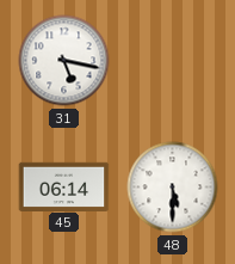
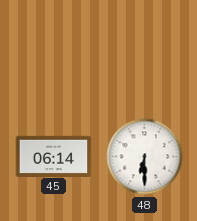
31: 5:17 -> none (64, 61)
48: 5:30 -> 6:30 (145, 157)
